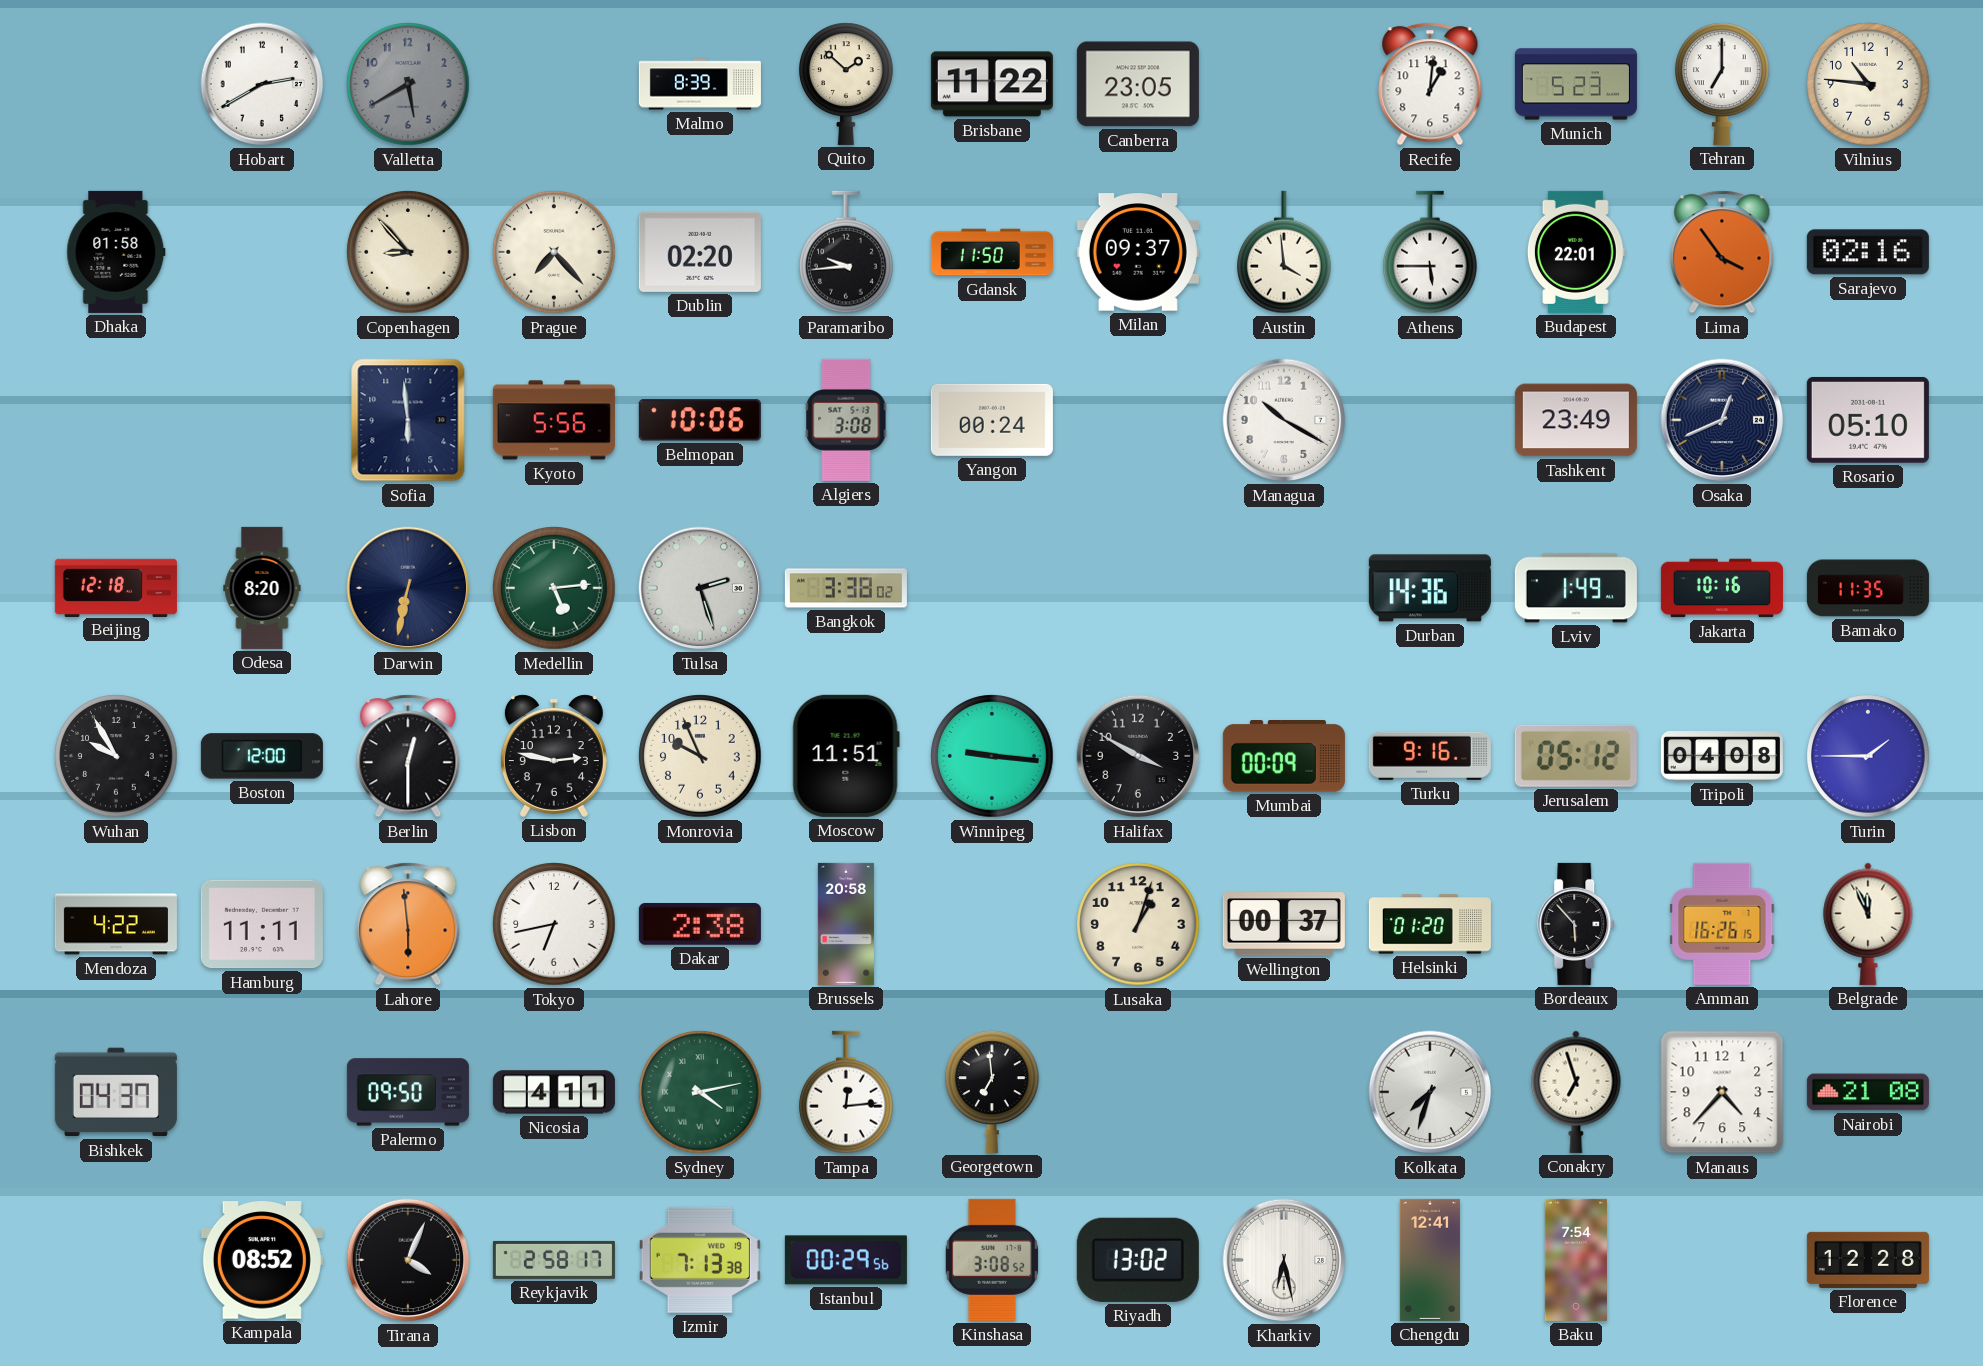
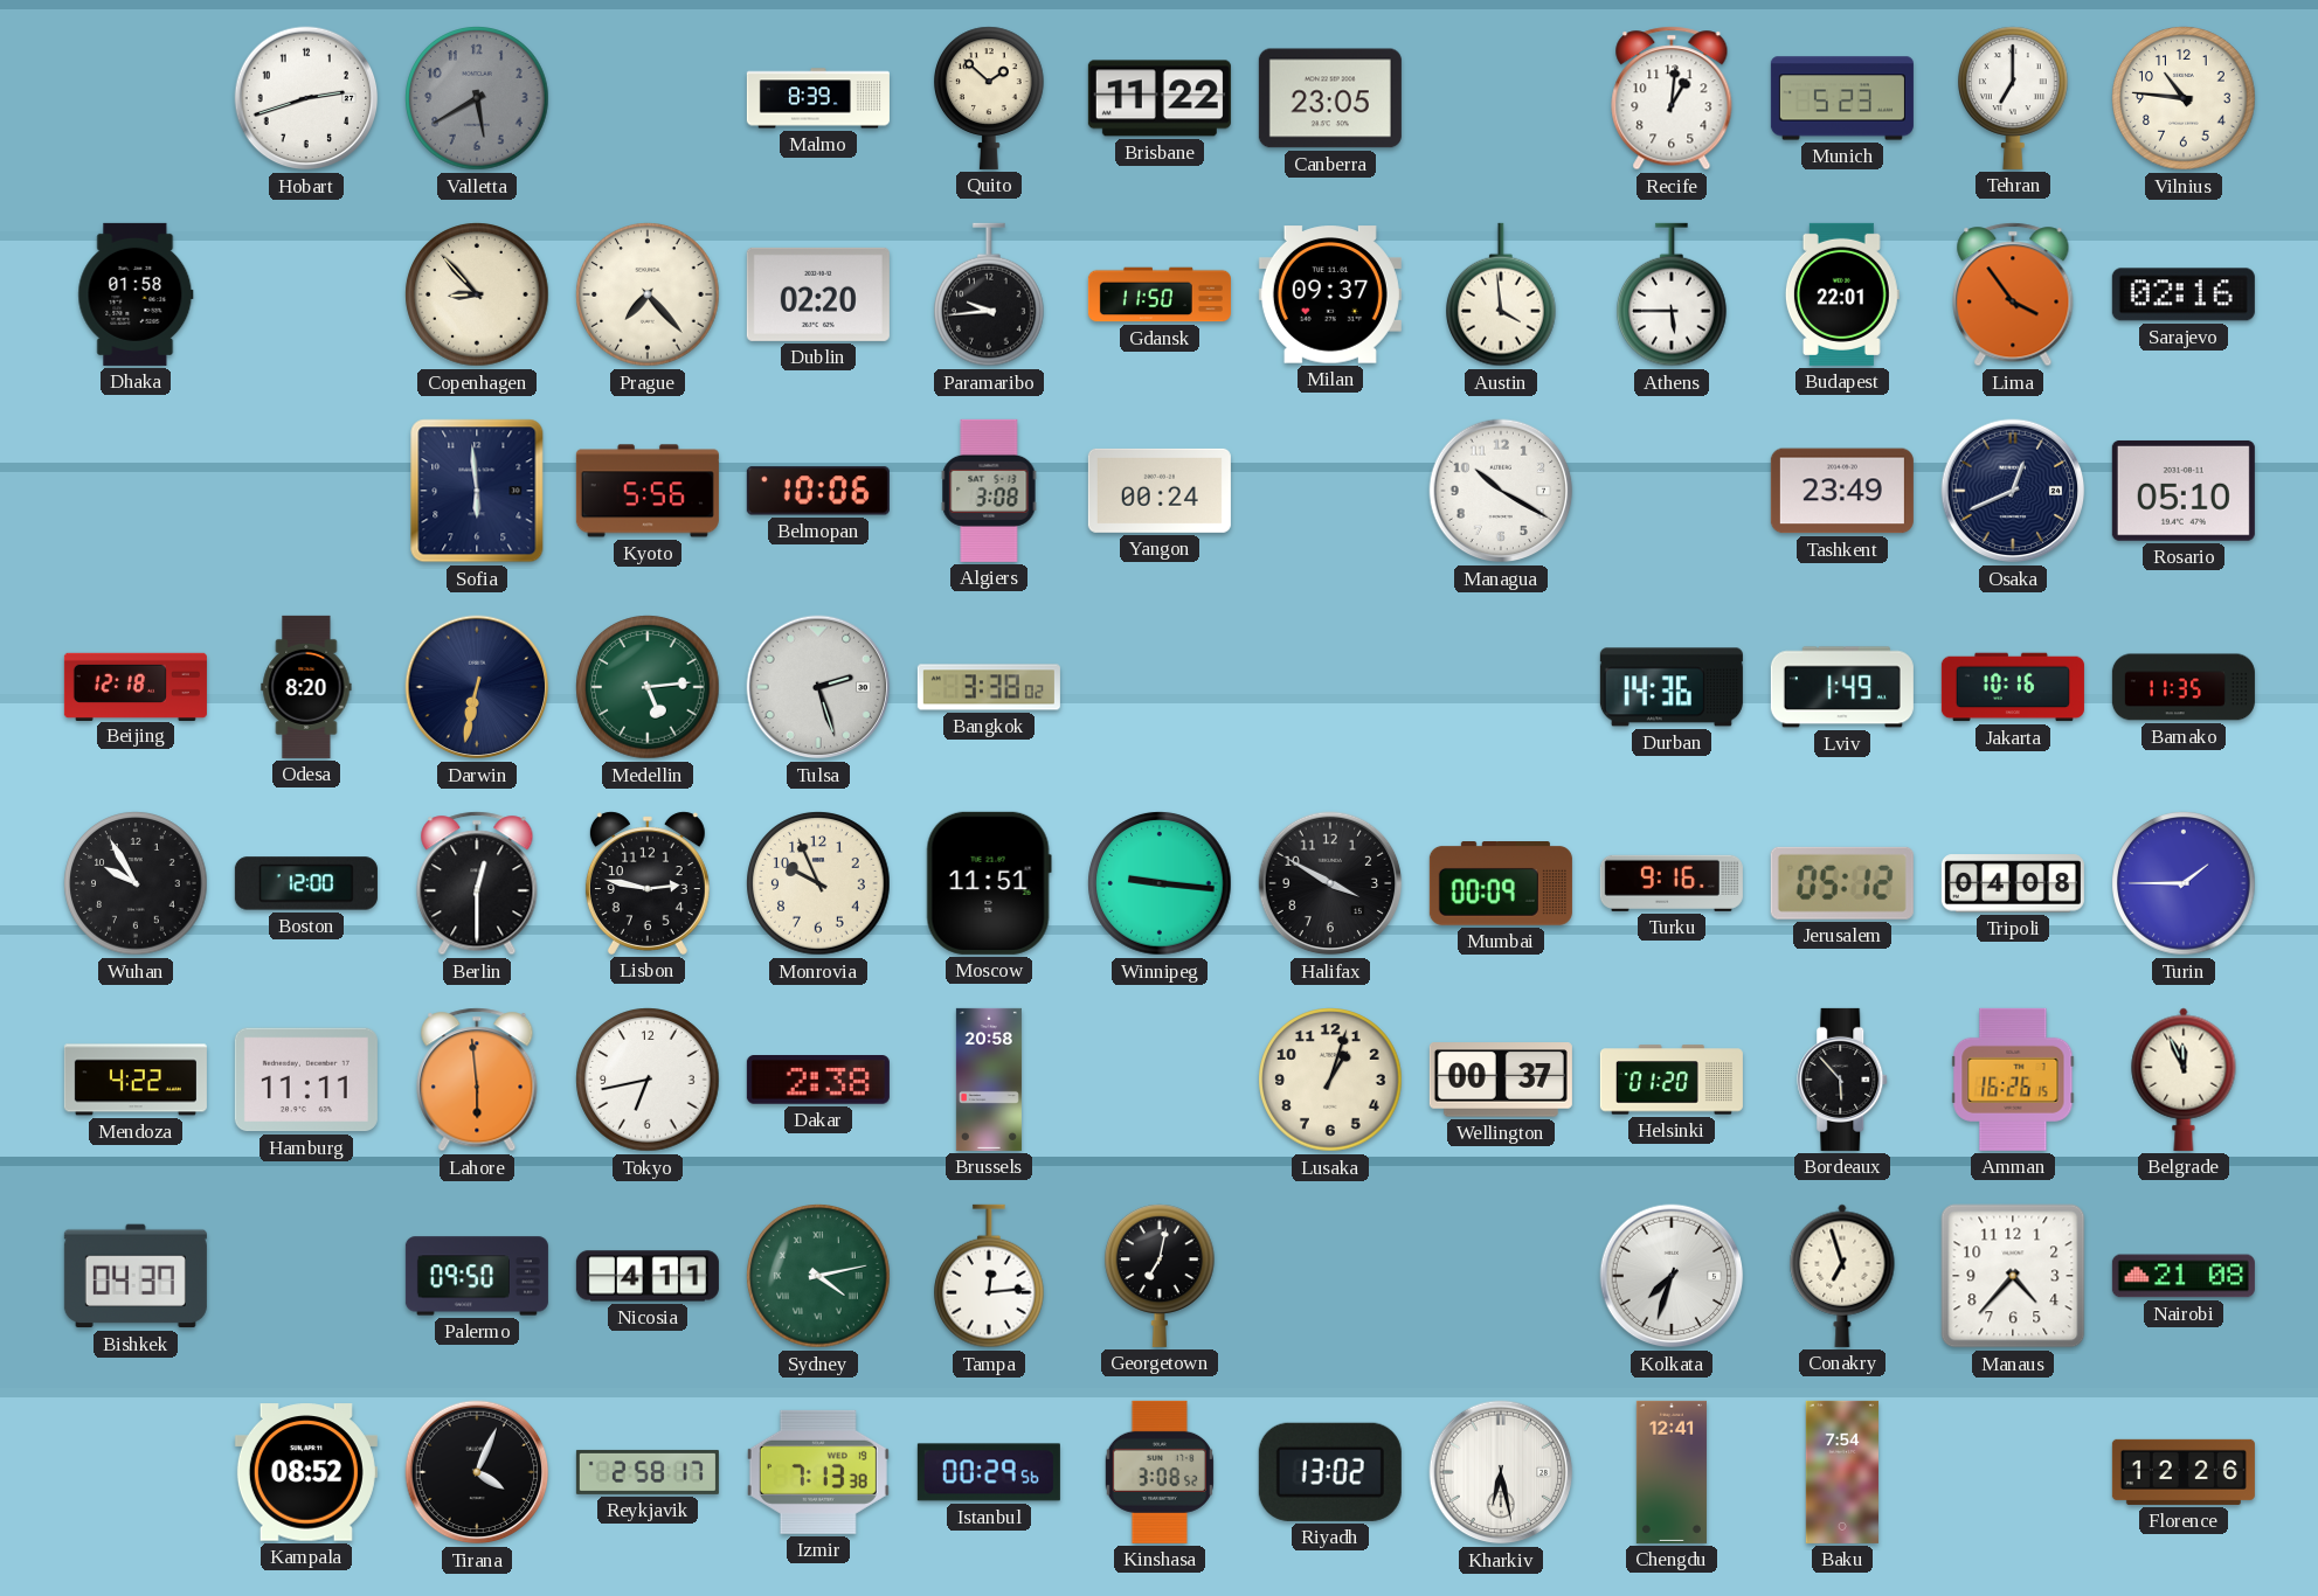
Hobart: 2:40 -> 2:42 (306, 98)
Georgetown: 6:59 -> 7:02 (1161, 1276)
Florence: 12:28 -> 12:26 (2184, 1472)
